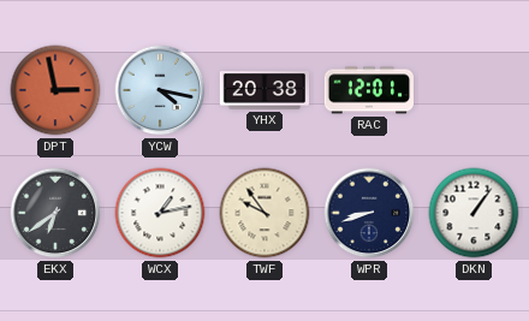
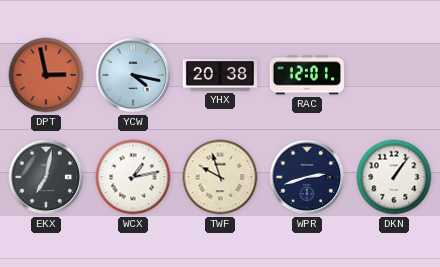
EKX: 6:39 -> 7:02 (46, 177)
TWF: 9:54 -> 9:57 (220, 177)
WPR: 8:42 -> 2:42 (307, 177)
